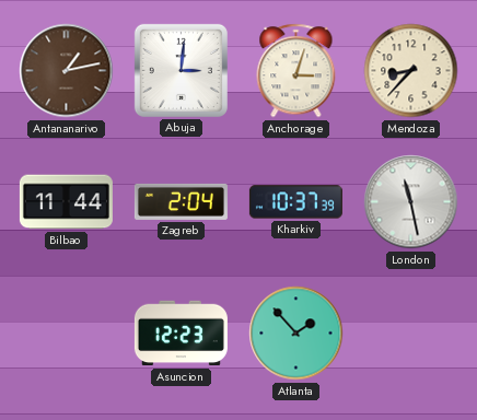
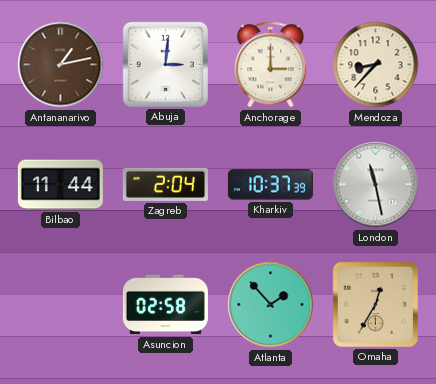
Anchorage: 3:03 -> 3:00 (271, 65)
Asuncion: 12:23 -> 02:58 (165, 305)
Omaha: none -> 12:35 (375, 304)
